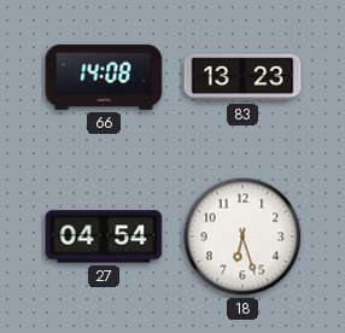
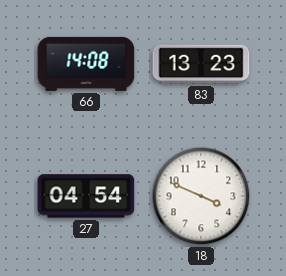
18: 6:27 -> 3:49 (201, 196)
